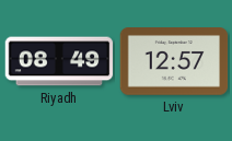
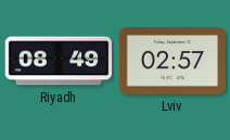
Lviv: 12:57 -> 02:57 (173, 62)
